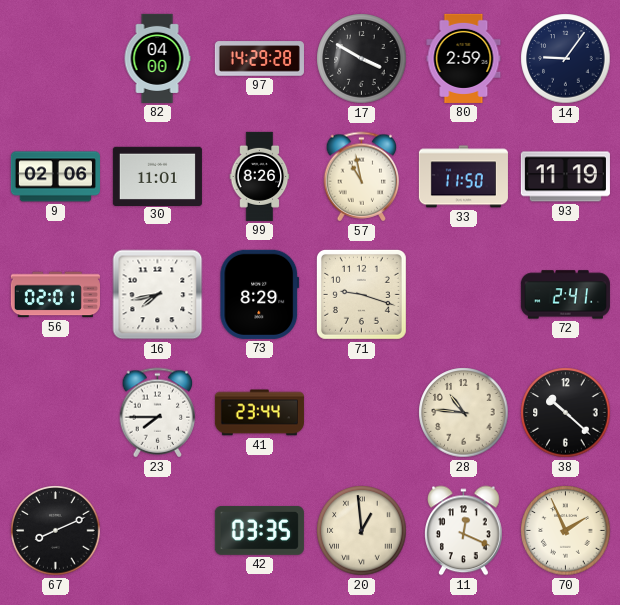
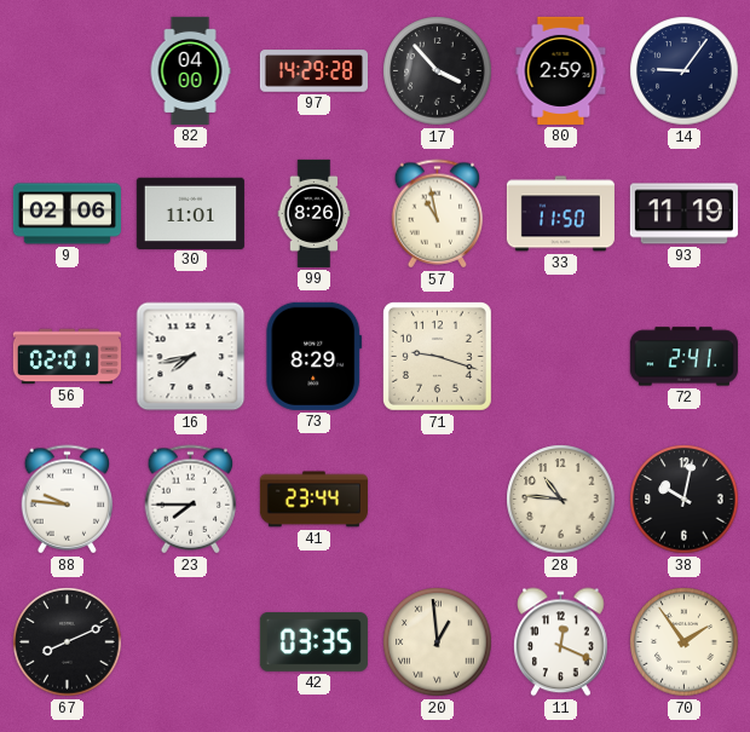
17: 3:50 -> 3:53 (438, 71)
88: none -> 9:46 (68, 500)
38: 10:22 -> 10:02 (685, 500)
70: 1:56 -> 1:54 (685, 642)
